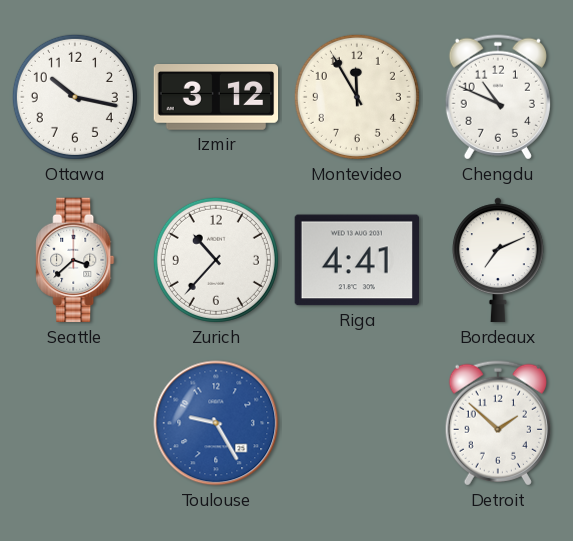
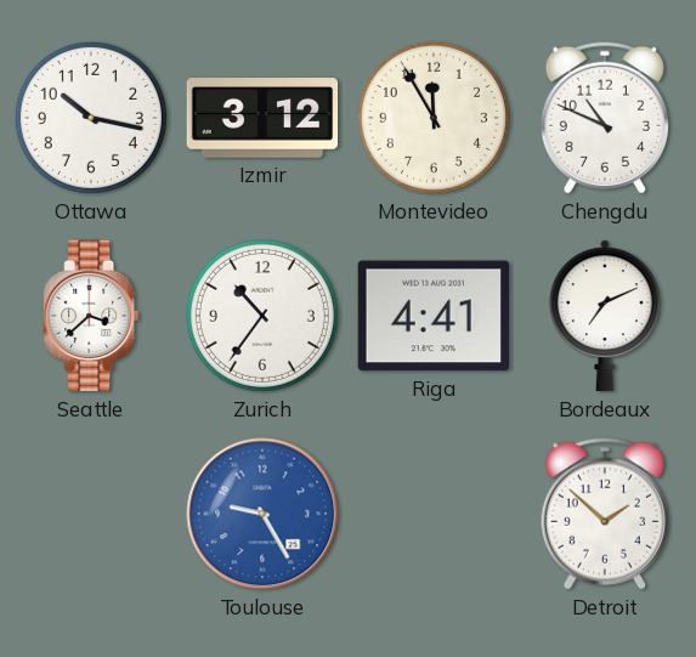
Zurich: 10:37 -> 10:36 (262, 316)
